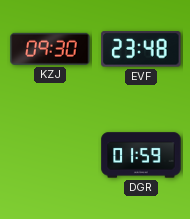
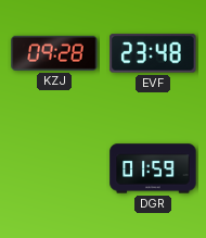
KZJ: 09:30 -> 09:28 (54, 53)
